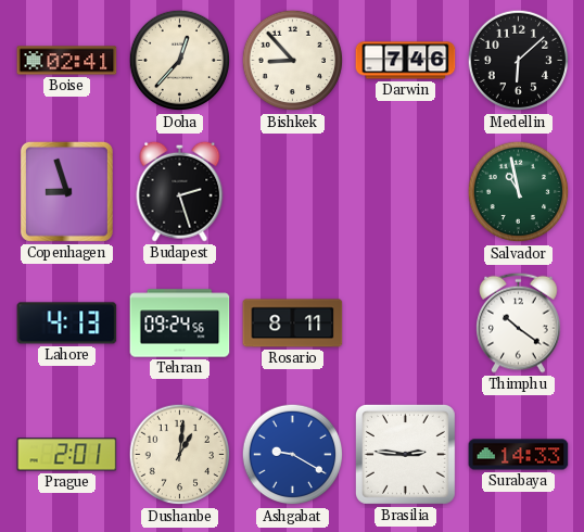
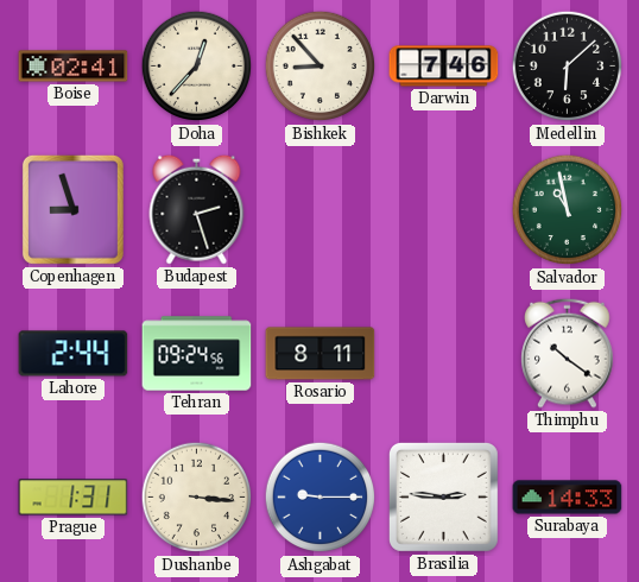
Lahore: 4:13 -> 2:44 (74, 354)
Prague: 2:01 -> 1:31 (74, 498)
Dushanbe: 1:01 -> 3:16 (197, 498)
Ashgabat: 9:20 -> 9:15 (321, 498)
